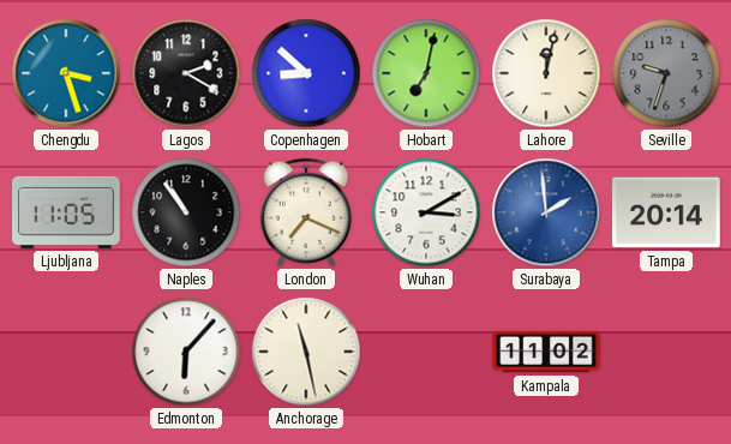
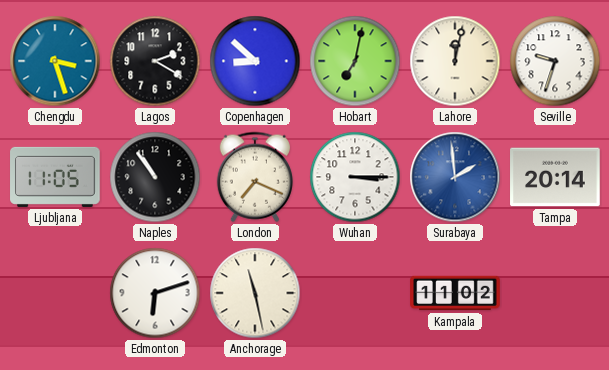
Seville dial: grey -> white (555, 61)
Wuhan: 3:10 -> 3:15 (355, 177)
Edmonton: 6:07 -> 6:12 (155, 293)
